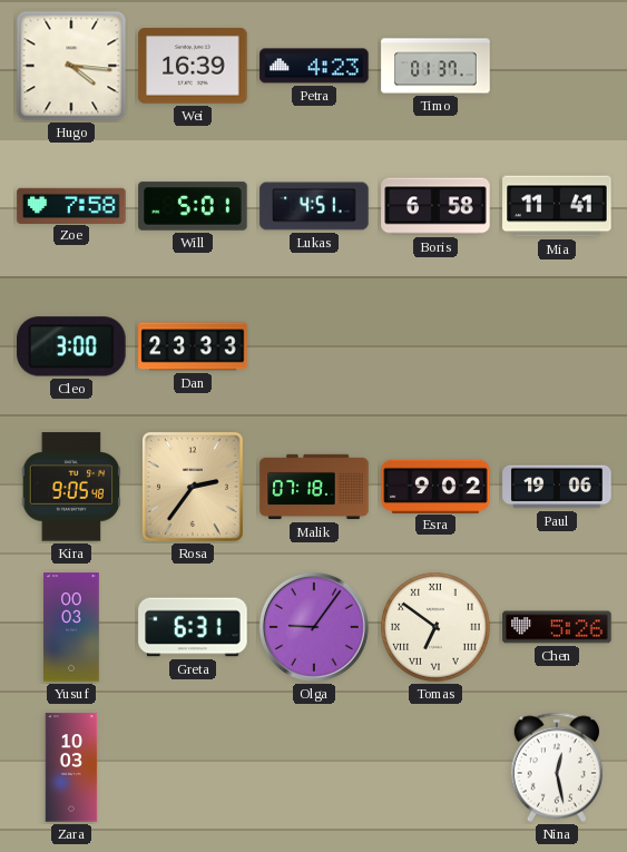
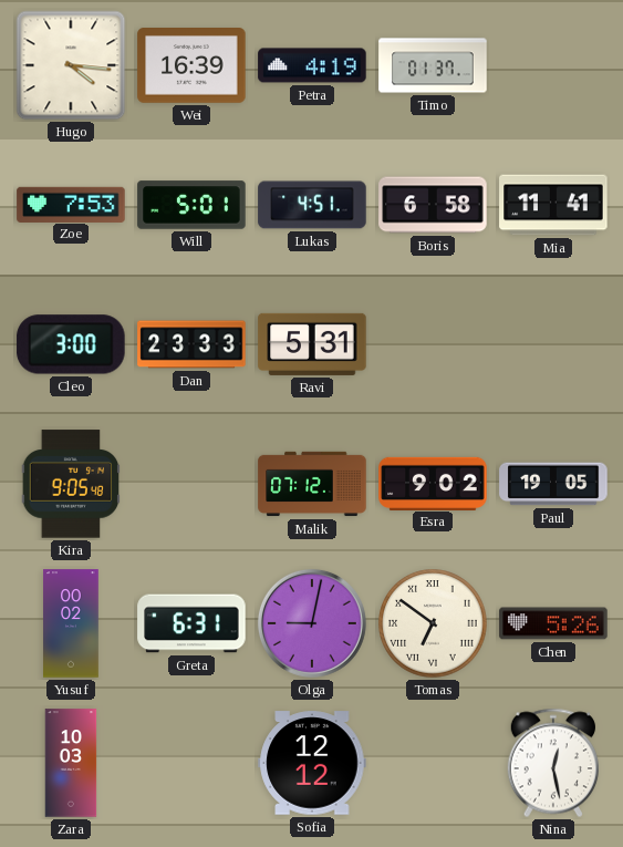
Petra: 4:23 -> 4:19 (312, 65)
Zoe: 7:58 -> 7:53 (71, 204)
Ravi: none -> 5:31 (312, 344)
Rosa: 2:36 -> none (194, 488)
Malik: 07:18 -> 07:12 (312, 484)
Paul: 19:06 -> 19:05 (553, 484)
Yusuf: 00:03 -> 00:02 (71, 623)
Olga: 9:06 -> 9:02 (312, 623)
Sofia: none -> 12:12 (312, 763)
